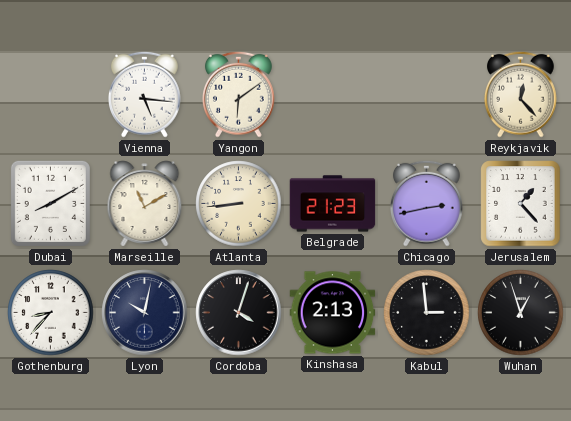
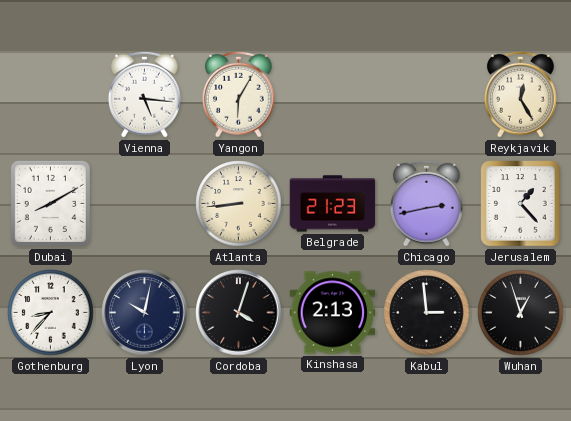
Yangon: 6:09 -> 6:05 (239, 94)
Reykjavik: 12:23 -> 12:25 (521, 94)
Marseille: 11:10 -> none (145, 204)
